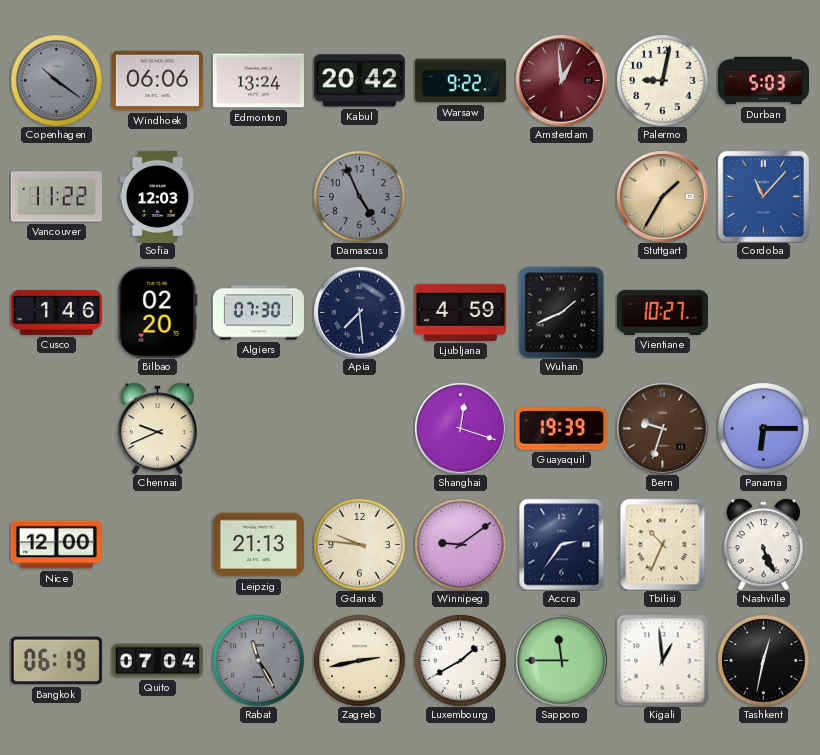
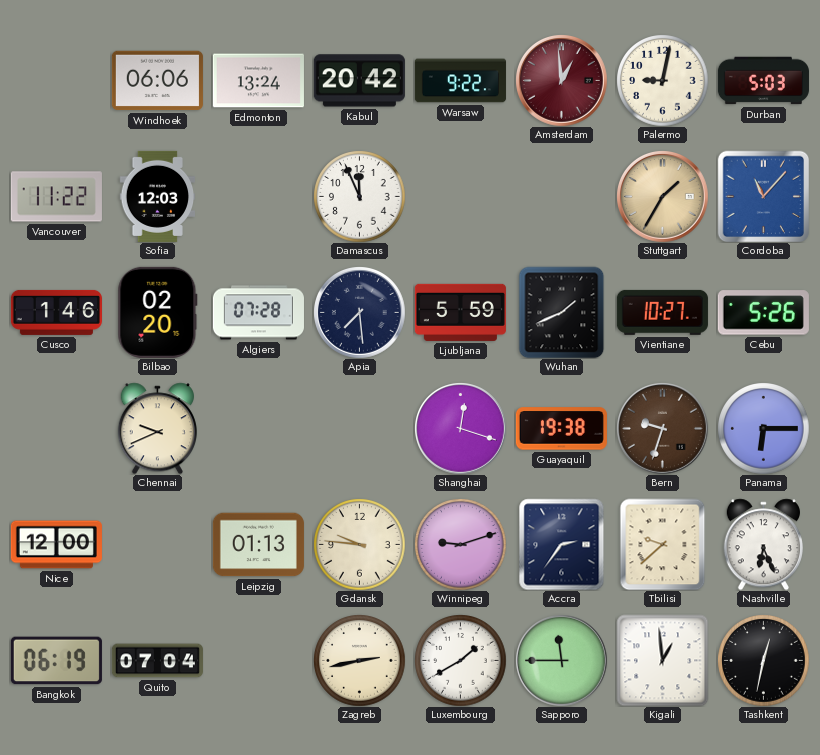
Copenhagen: 10:21 -> none (56, 80)
Damascus: 4:56 -> 11:56 (359, 196)
Damascus dial: grey -> white (359, 196)
Algiers: 07:30 -> 07:28 (258, 313)
Ljubljana: 4:59 -> 5:59 (460, 312)
Cebu: none -> 5:26 (763, 313)
Guayaquil: 19:39 -> 19:38 (561, 429)
Leipzig: 21:13 -> 01:13 (258, 545)
Winnipeg: 9:09 -> 9:12 (460, 544)
Tbilisi: 10:34 -> 9:38 (663, 544)
Nashville: 5:26 -> 6:26 (763, 544)
Rabat: 11:25 -> none (258, 660)
